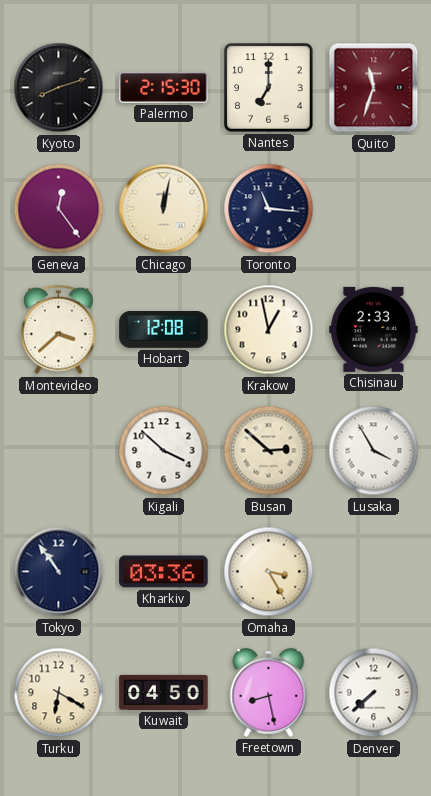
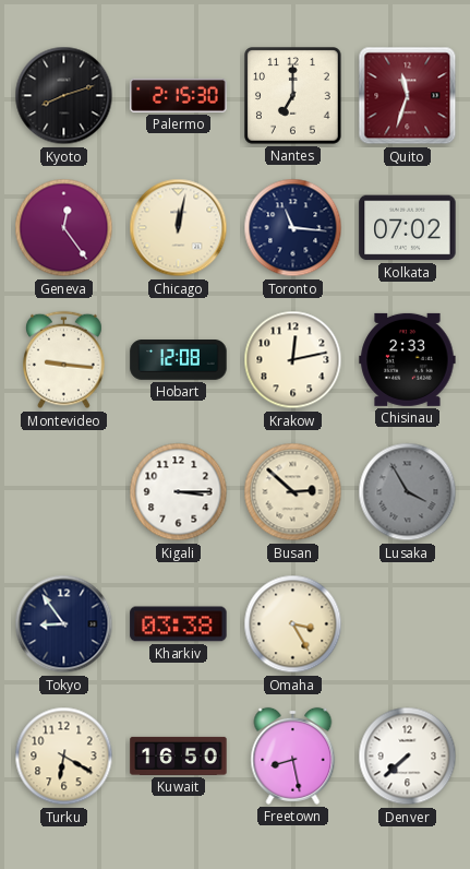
Kolkata: none -> 07:02 (408, 228)
Montevideo: 3:38 -> 9:16 (63, 360)
Krakow: 12:58 -> 12:13 (293, 360)
Kigali: 3:52 -> 3:15 (179, 492)
Lusaka dial: white -> grey (408, 492)
Tokyo: 10:54 -> 8:54 (64, 624)
Kharkiv: 03:36 -> 03:38 (179, 624)
Kuwait: 04:50 -> 16:50 (179, 755)
